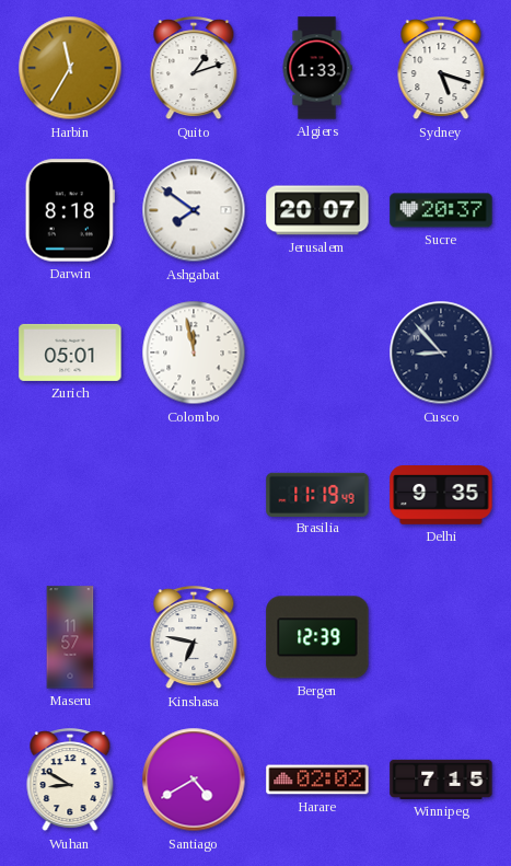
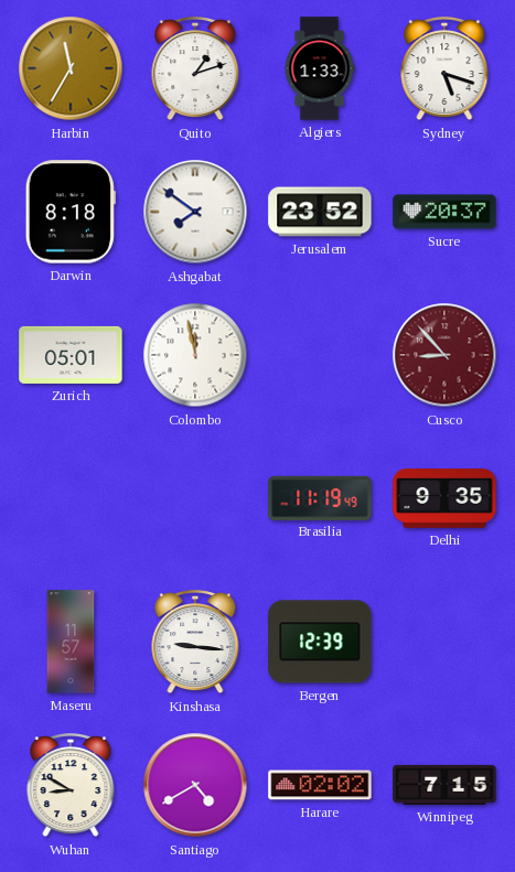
Jerusalem: 20:07 -> 23:52 (320, 212)
Cusco dial: navy -> burgundy (444, 355)
Kinshasa: 6:47 -> 9:16 (195, 643)
